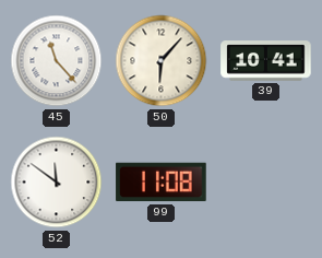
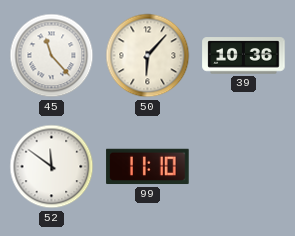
39: 10:41 -> 10:36 (244, 56)
99: 11:08 -> 11:10 (148, 167)
